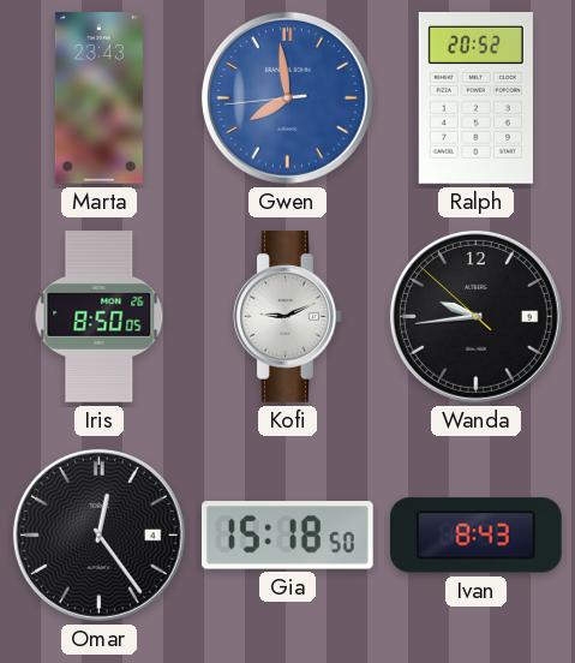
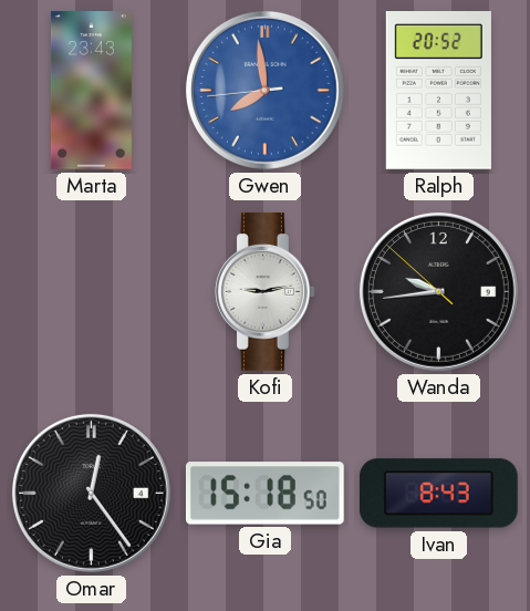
Iris: 8:50 -> none (100, 317)
Kofi: 9:11 -> 9:13 (266, 292)
